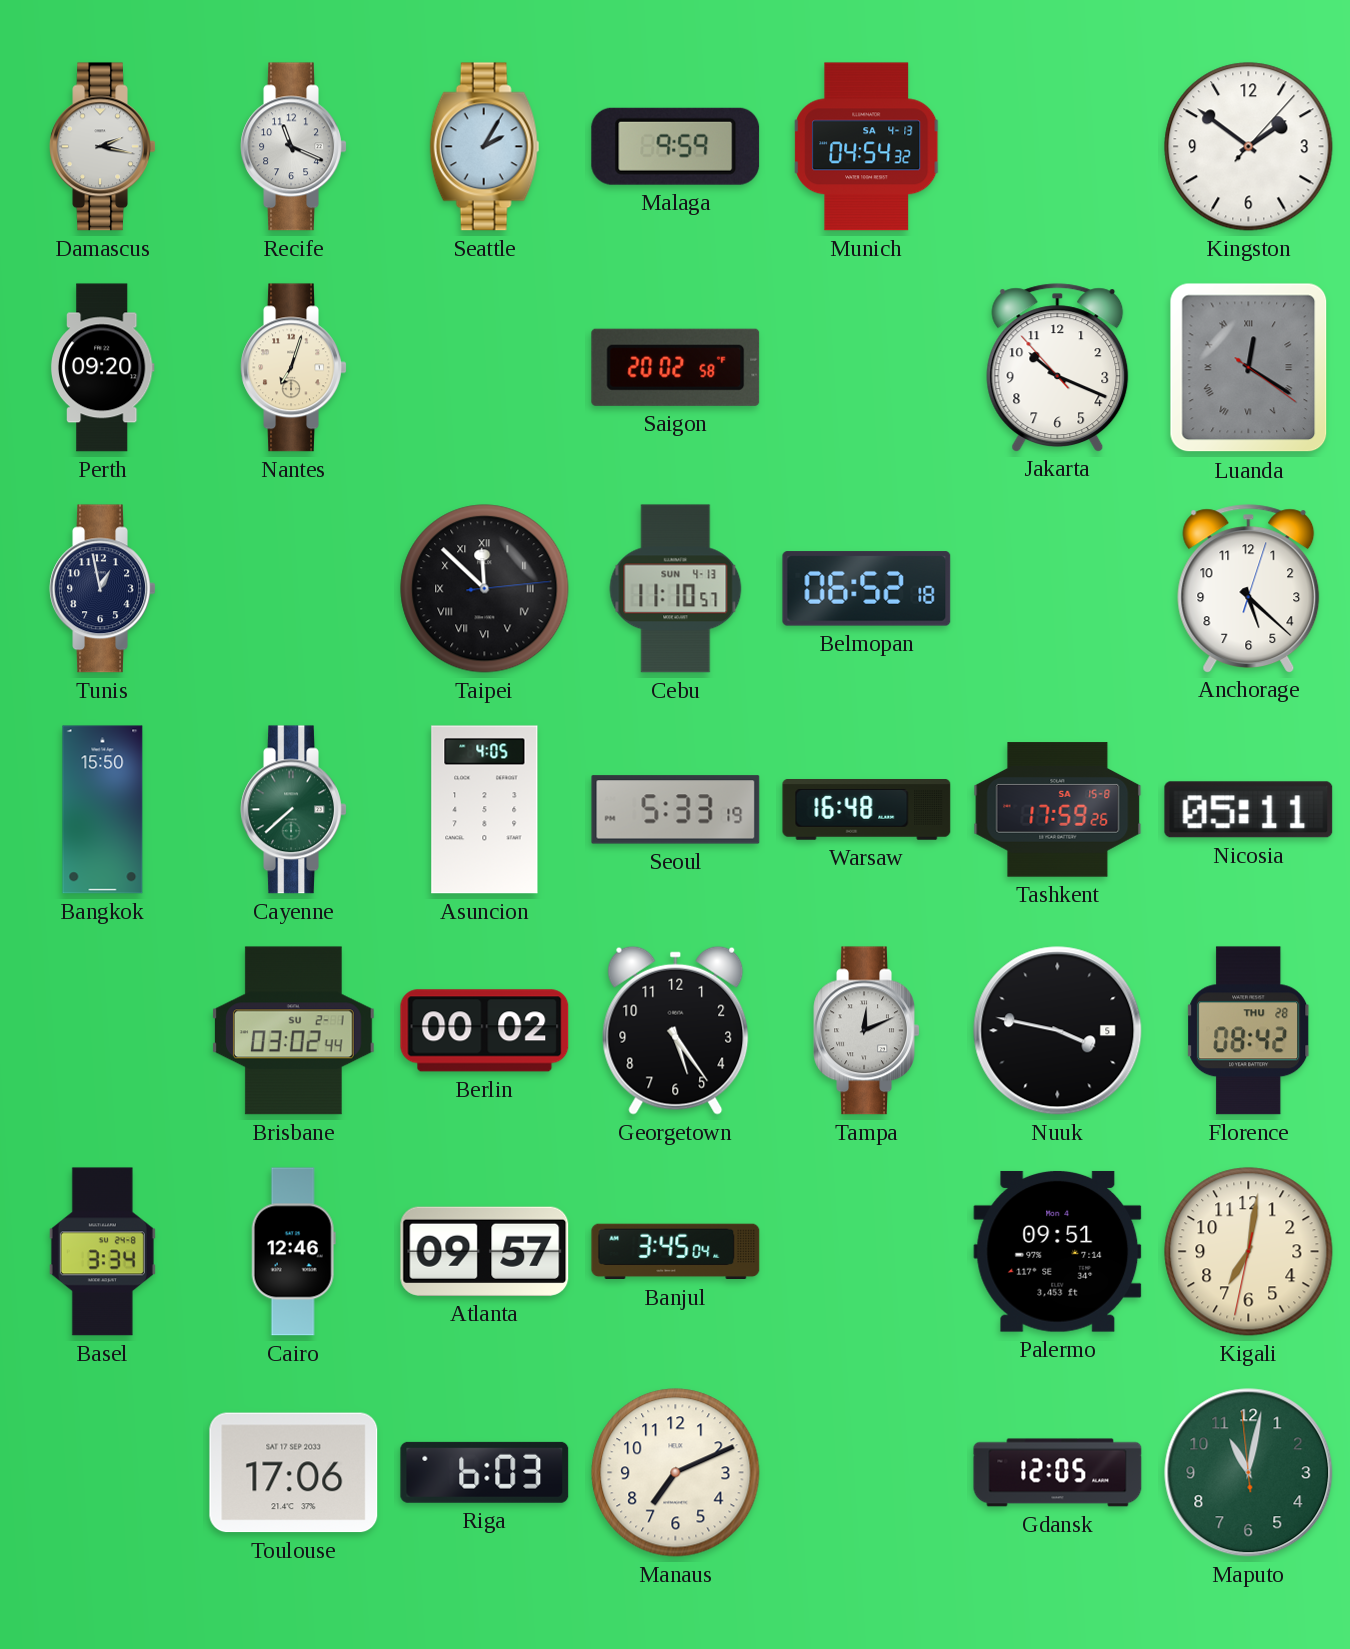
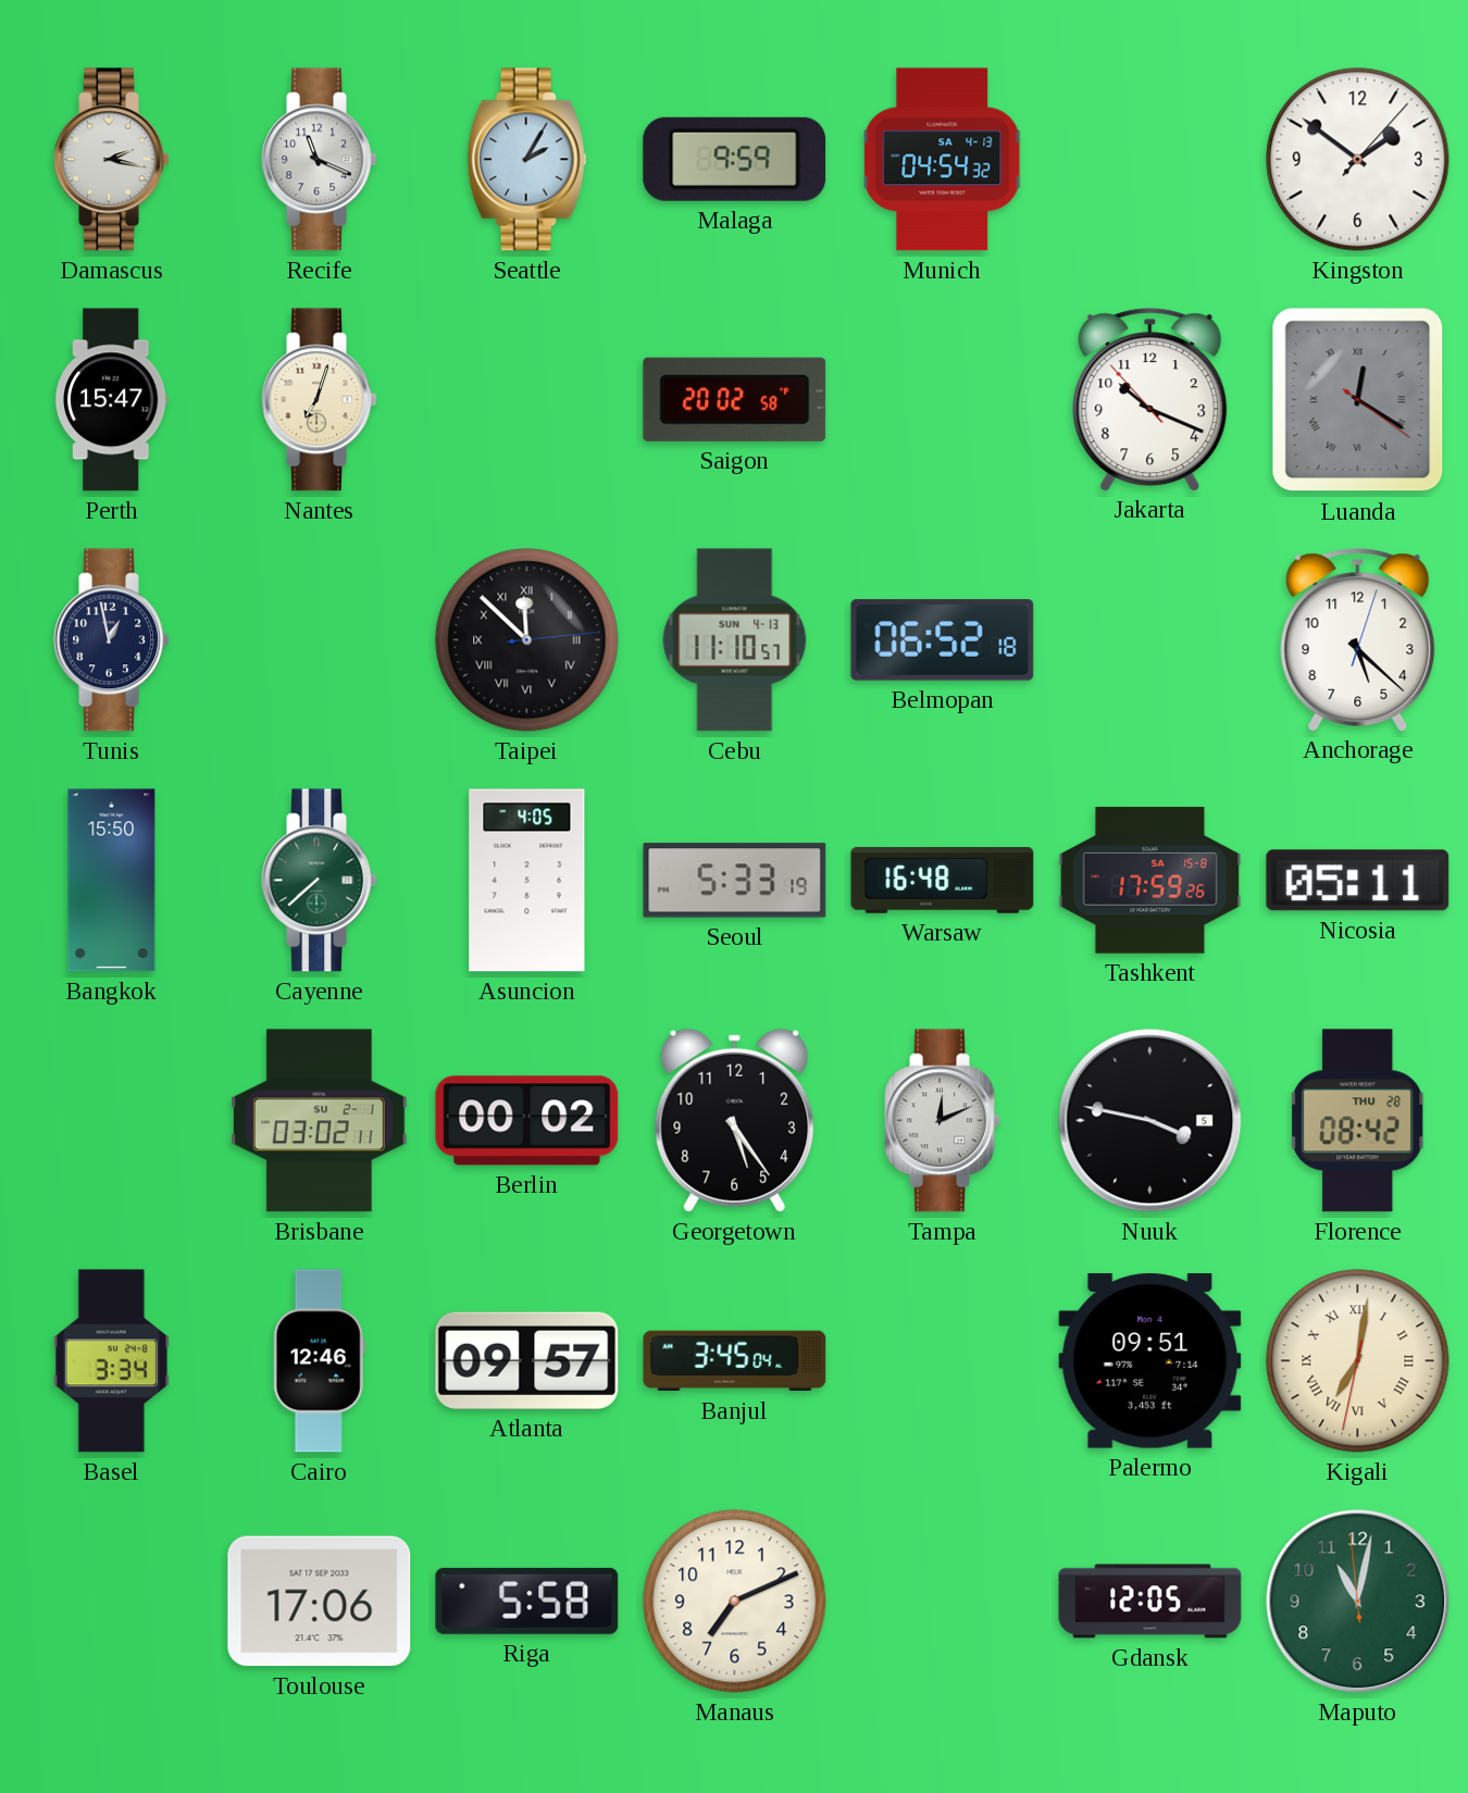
Perth: 09:20 -> 15:47 (111, 400)
Brisbane: 03:02:44 -> 03:02:11 (319, 1121)
Kigali numerals: Arabic -> Roman (1358, 1361)
Riga: 6:03 -> 5:58 (527, 1601)
